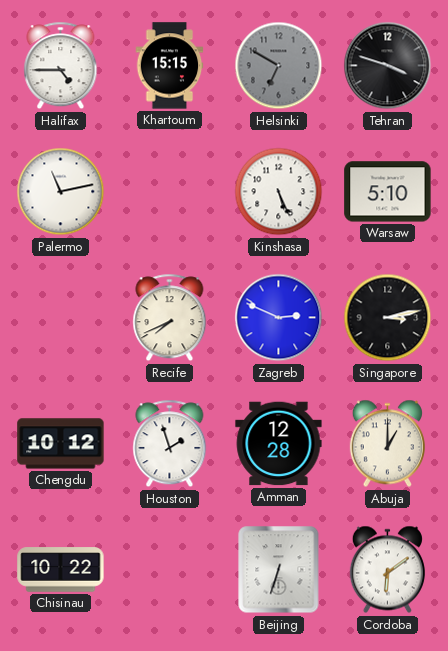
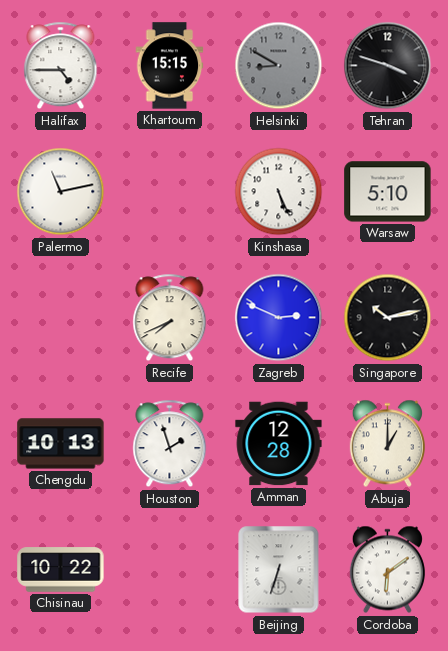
Helsinki: 6:50 -> 8:50 (279, 66)
Singapore: 3:13 -> 10:13 (388, 318)
Chengdu: 10:12 -> 10:13 (61, 444)
